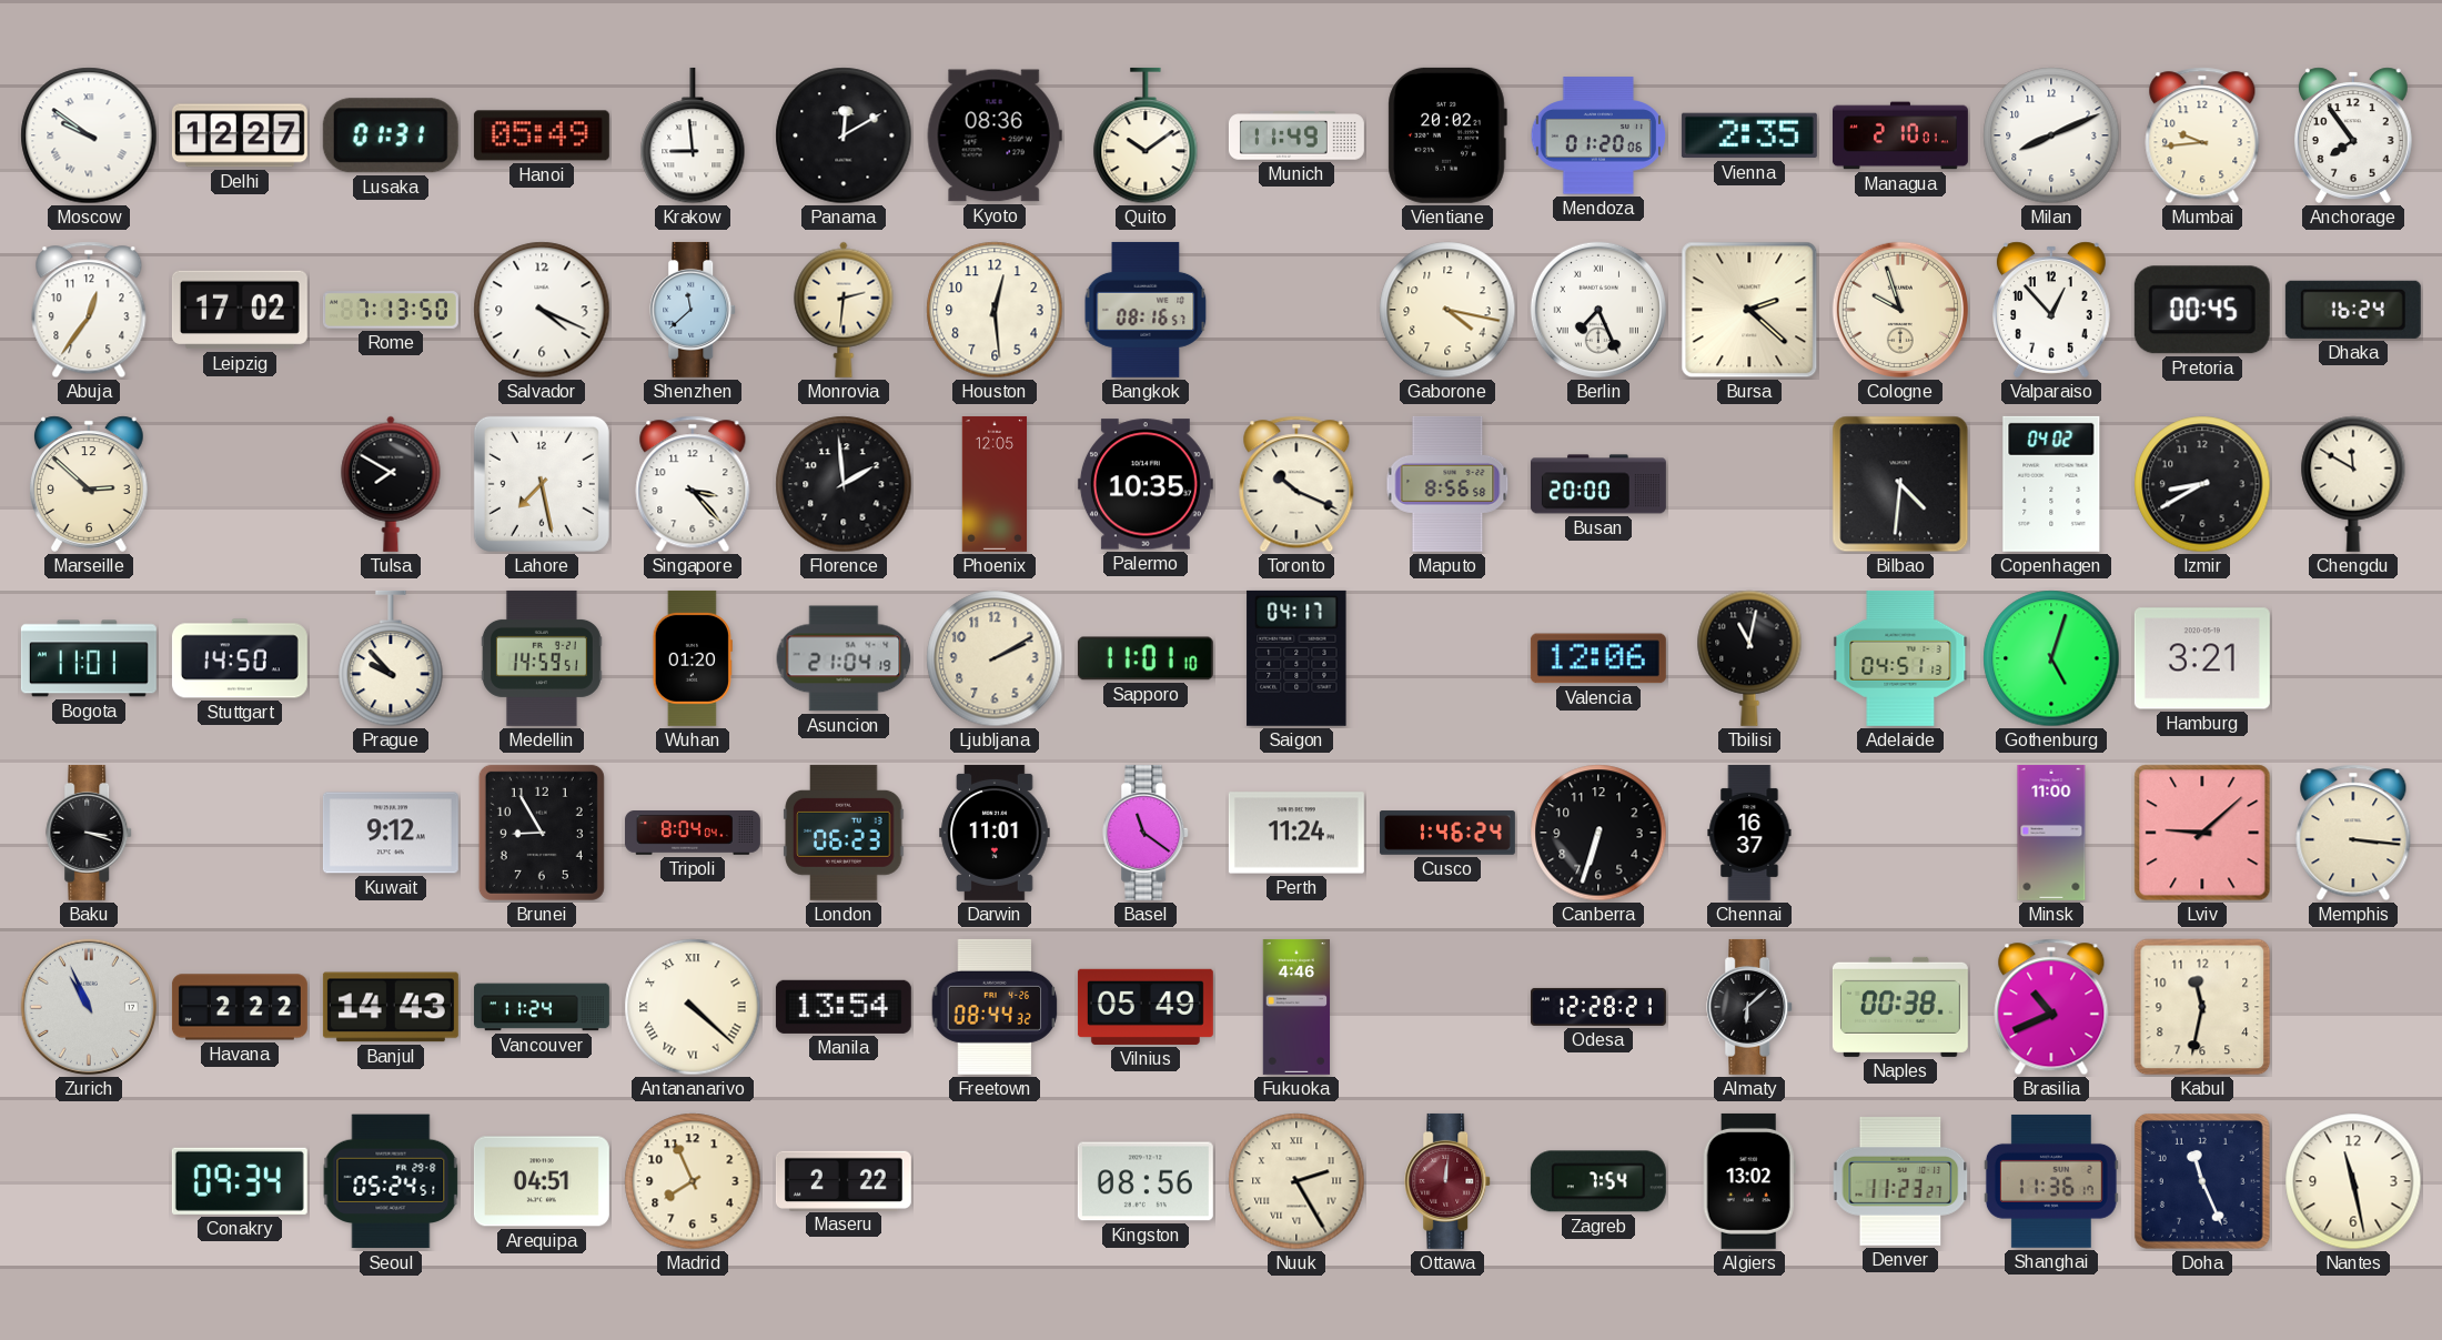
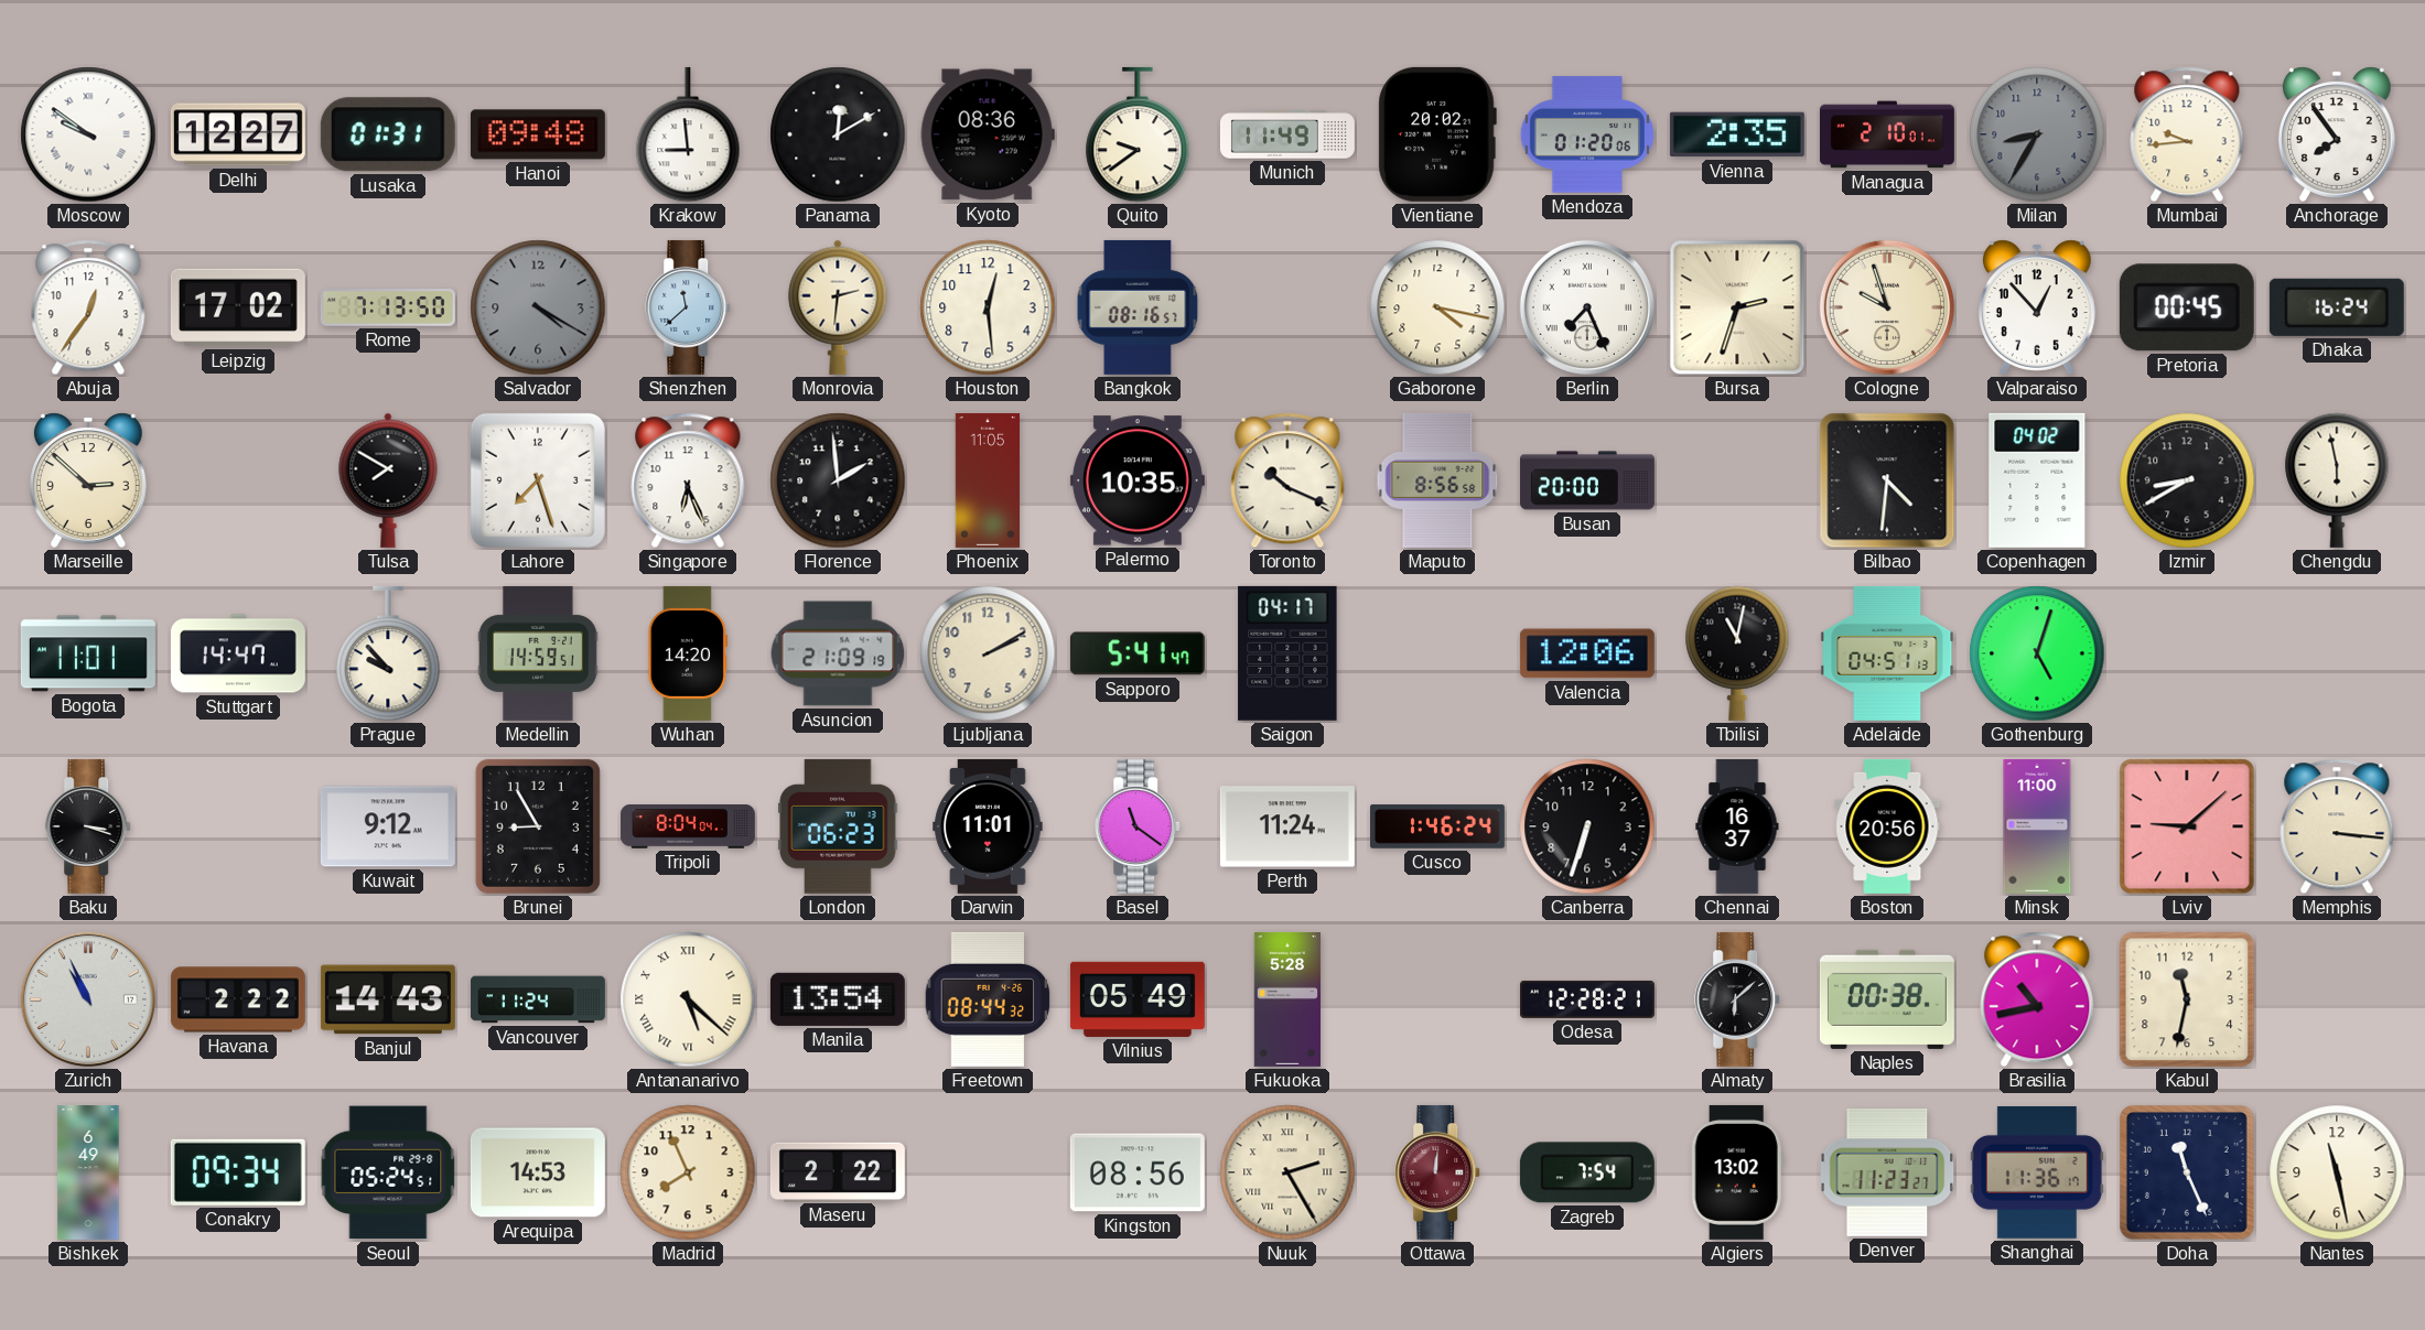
Hanoi: 05:49 -> 09:48 (538, 134)
Quito: 10:09 -> 9:39 (1138, 134)
Milan: 8:11 -> 8:35 (2037, 134)
Milan dial: white -> grey (2037, 134)
Salvador: 4:19 -> 4:20 (538, 307)
Salvador dial: white -> grey (538, 307)
Bursa: 2:22 -> 2:33 (1737, 307)
Lahore: 7:28 -> 7:27 (538, 480)
Singapore: 3:23 -> 6:26 (688, 480)
Phoenix: 12:05 -> 11:05 (988, 480)
Chengdu: 11:50 -> 5:58 (2337, 480)
Stuttgart: 14:50 -> 14:47 (238, 653)
Wuhan: 01:20 -> 14:20 (688, 653)
Asuncion: 21:04 -> 21:09 (838, 653)
Sapporo: 11:01 -> 5:41 (1138, 653)
Hamburg: 3:21 -> none (2202, 658)
Boston: none -> 20:56 (1887, 826)
Antananarivo: 4:22 -> 5:22 (688, 999)
Fukuoka: 4:46 -> 5:28 (1287, 999)
Brasilia: 10:41 -> 10:43 (2037, 999)
Bishkek: none -> 6:49 (88, 1172)
Arequipa: 04:51 -> 14:53 (538, 1172)
